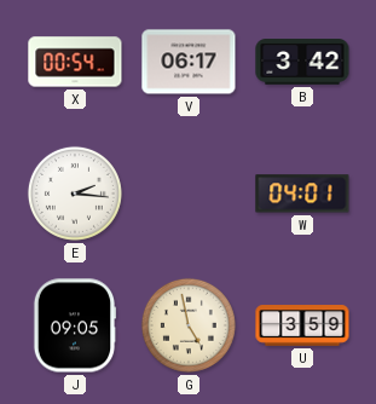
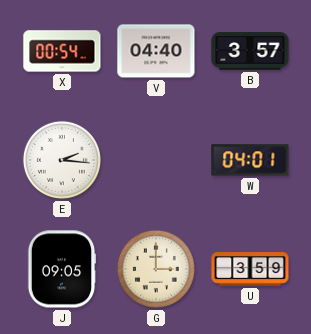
V: 06:17 -> 04:40 (156, 51)
B: 3:42 -> 3:57 (250, 51)
G: 4:58 -> 3:00 (156, 269)
